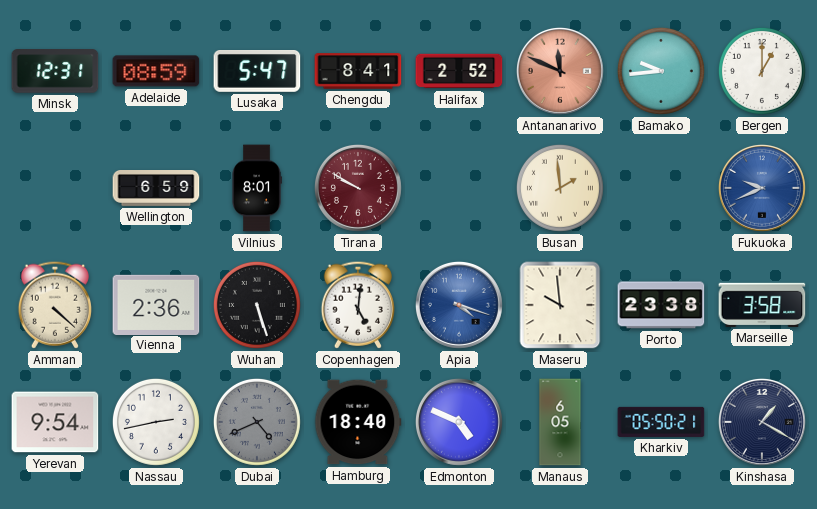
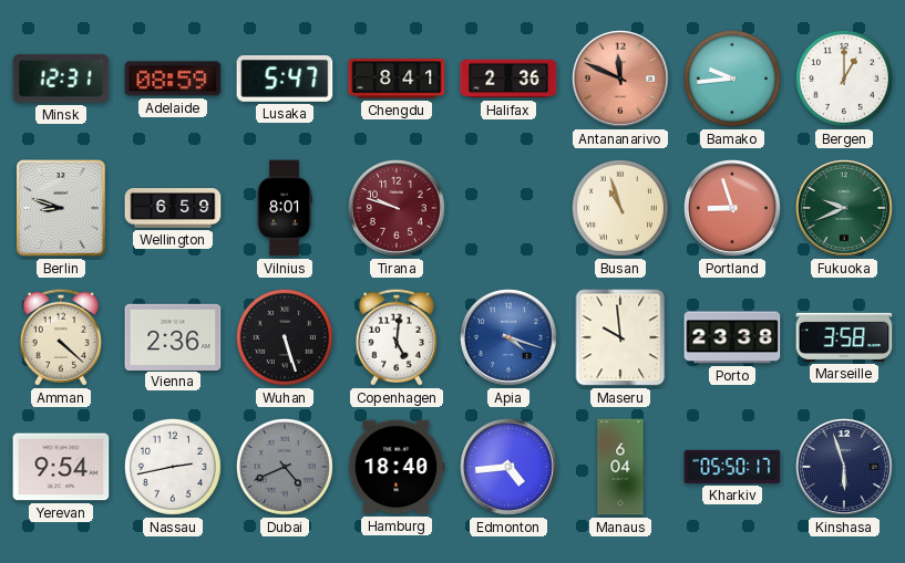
Halifax: 2:52 -> 2:36 (508, 79)
Berlin: none -> 8:48 (62, 209)
Tirana: 9:50 -> 9:48 (397, 208)
Busan: 1:59 -> 10:57 (620, 208)
Portland: none -> 8:57 (732, 208)
Fukuoka dial: blue -> green (844, 208)
Edmonton: 4:49 -> 4:44 (508, 467)
Manaus: 6:05 -> 6:04 (620, 467)
Kharkiv: 05:50:21 -> 05:50:17 (732, 467)
Kinshasa: 1:20 -> 5:57 (844, 467)
